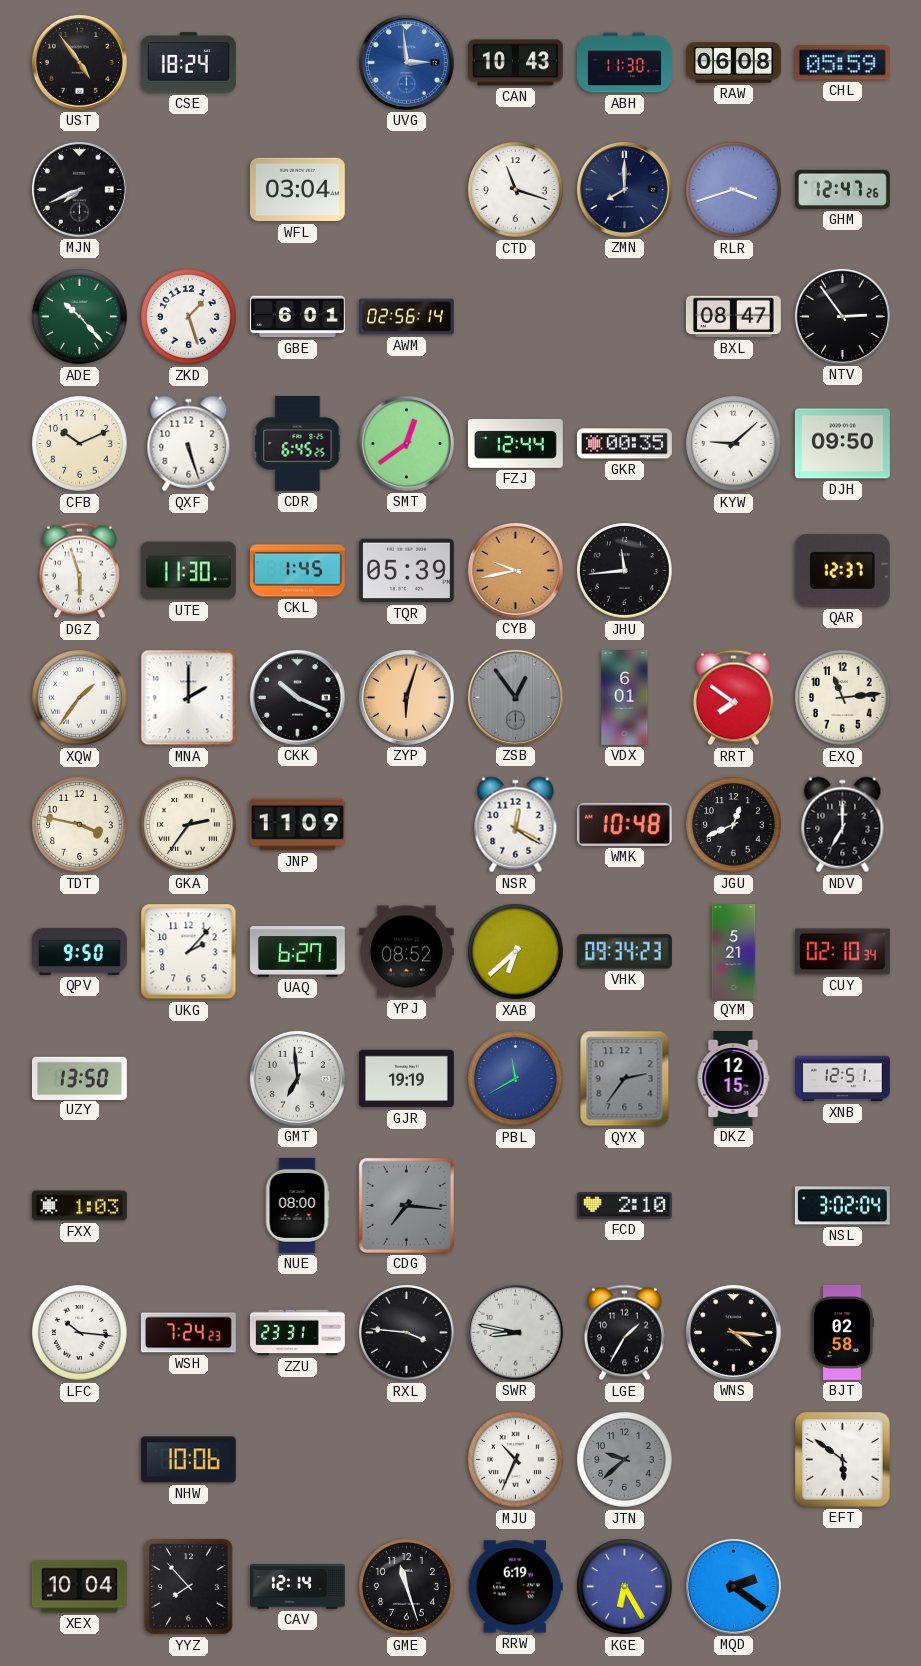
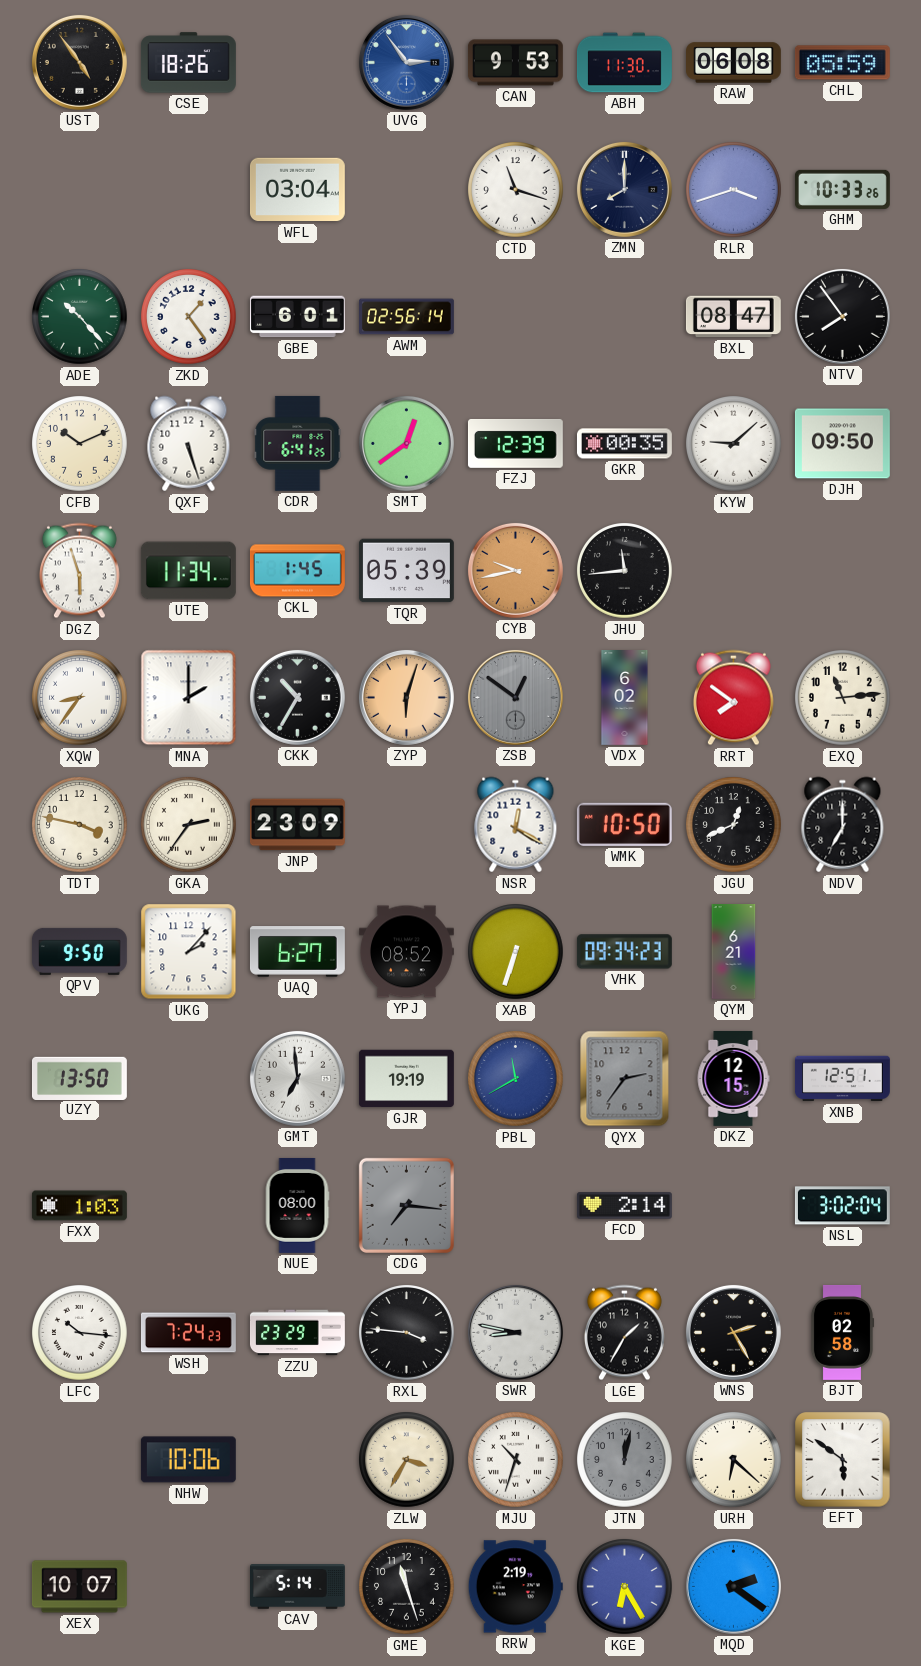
CSE: 18:24 -> 18:26 (188, 63)
UVG: 2:59 -> 2:54 (406, 62)
CAN: 10:43 -> 9:53 (515, 63)
MJN: 7:41 -> none (79, 189)
GHM: 12:47 -> 10:33 (842, 189)
ZKD: 1:27 -> 1:24 (189, 317)
NTV: 2:54 -> 7:54 (842, 316)
CDR: 6:45 -> 6:41 (298, 443)
FZJ: 12:44 -> 12:39 (515, 443)
UTE: 11:30 -> 11:34 (188, 571)
QAR: 12:37 -> none (842, 570)
XQW: 1:36 -> 8:36 (80, 698)
CKK: 10:19 -> 10:35 (297, 697)
ZSB: 12:54 -> 12:51 (515, 697)
VDX: 6:01 -> 6:02 (625, 698)
JNP: 11:09 -> 23:09 (297, 825)
WMK: 10:48 -> 10:50 (624, 824)
XAB: 6:38 -> 6:33 (516, 952)
QYM: 5:21 -> 6:21 (734, 952)
CUY: 02:10 -> none (842, 952)
FCD: 2:10 -> 2:14 (624, 1206)
ZZU: 23:31 -> 23:29 (297, 1333)
WNS: 4:16 -> 2:25 (733, 1332)
ZLW: none -> 3:35 (407, 1460)
MJU: 10:34 -> 10:33 (516, 1460)
JTN: 9:38 -> 12:02 (625, 1460)
URH: none -> 6:22 (734, 1460)
XEX: 10:04 -> 10:07 (79, 1587)
YYZ: 7:53 -> none (188, 1587)
CAV: 12:14 -> 5:14 (298, 1587)
RRW: 6:19 -> 2:19 (515, 1587)
